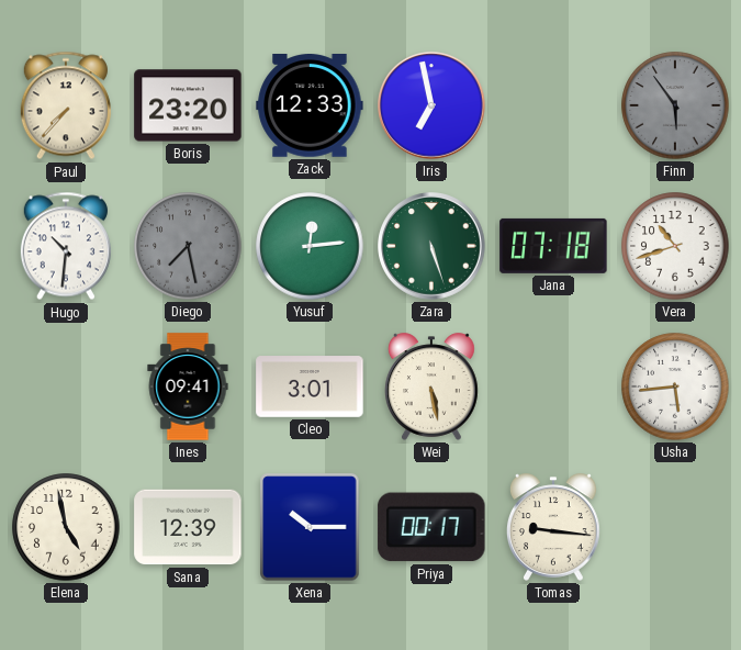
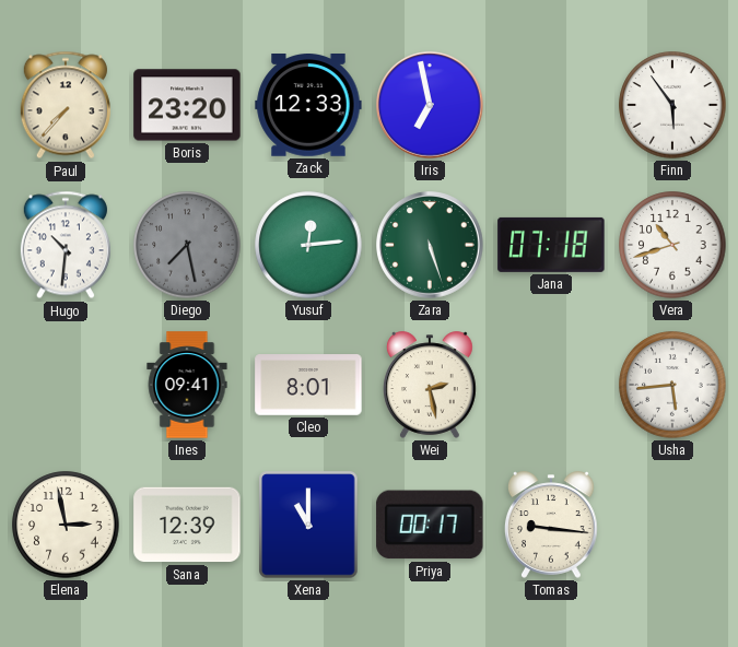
Finn dial: grey -> white (672, 105)
Cleo: 3:01 -> 8:01 (308, 385)
Wei: 5:28 -> 2:28 (431, 385)
Elena: 4:58 -> 2:58 (66, 525)
Xena: 10:15 -> 11:00 (308, 525)
